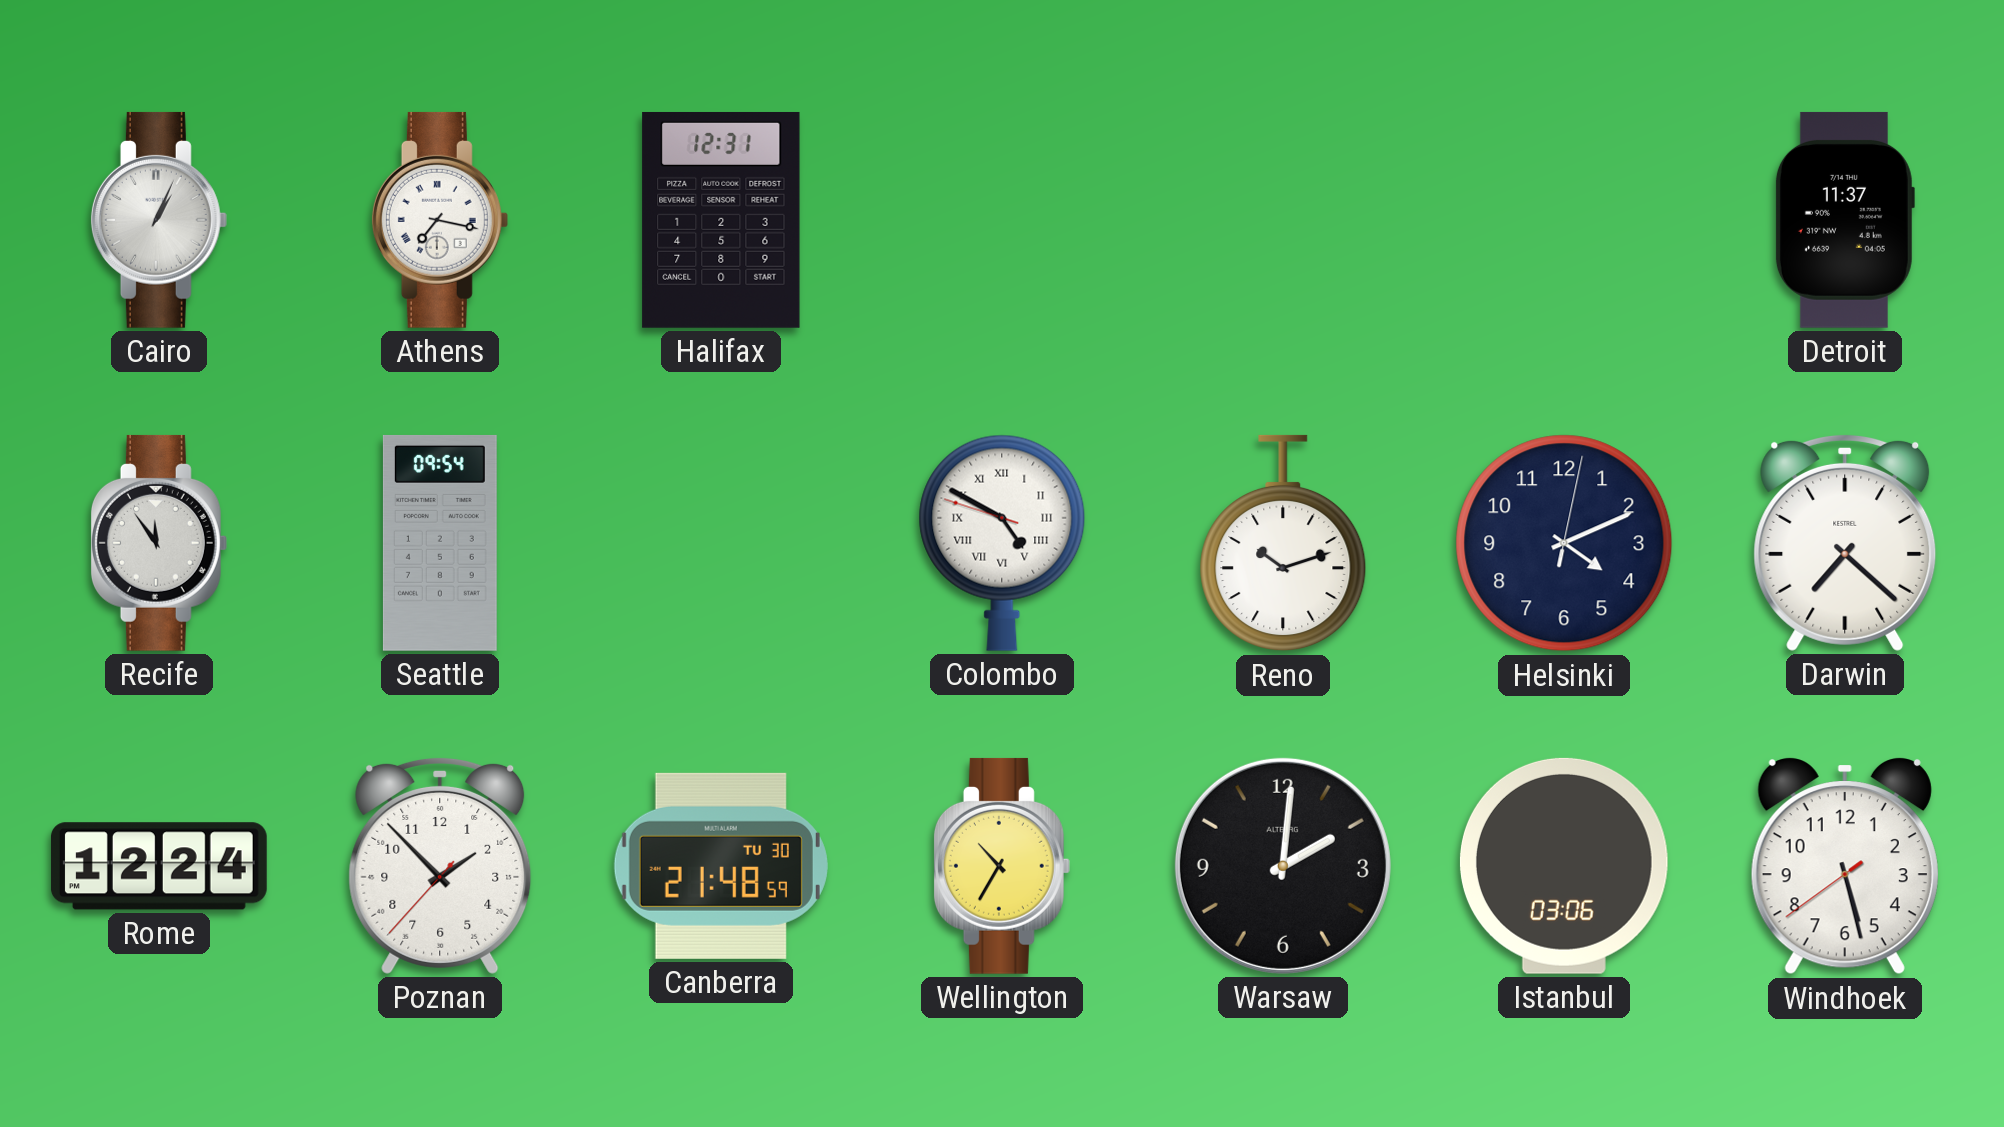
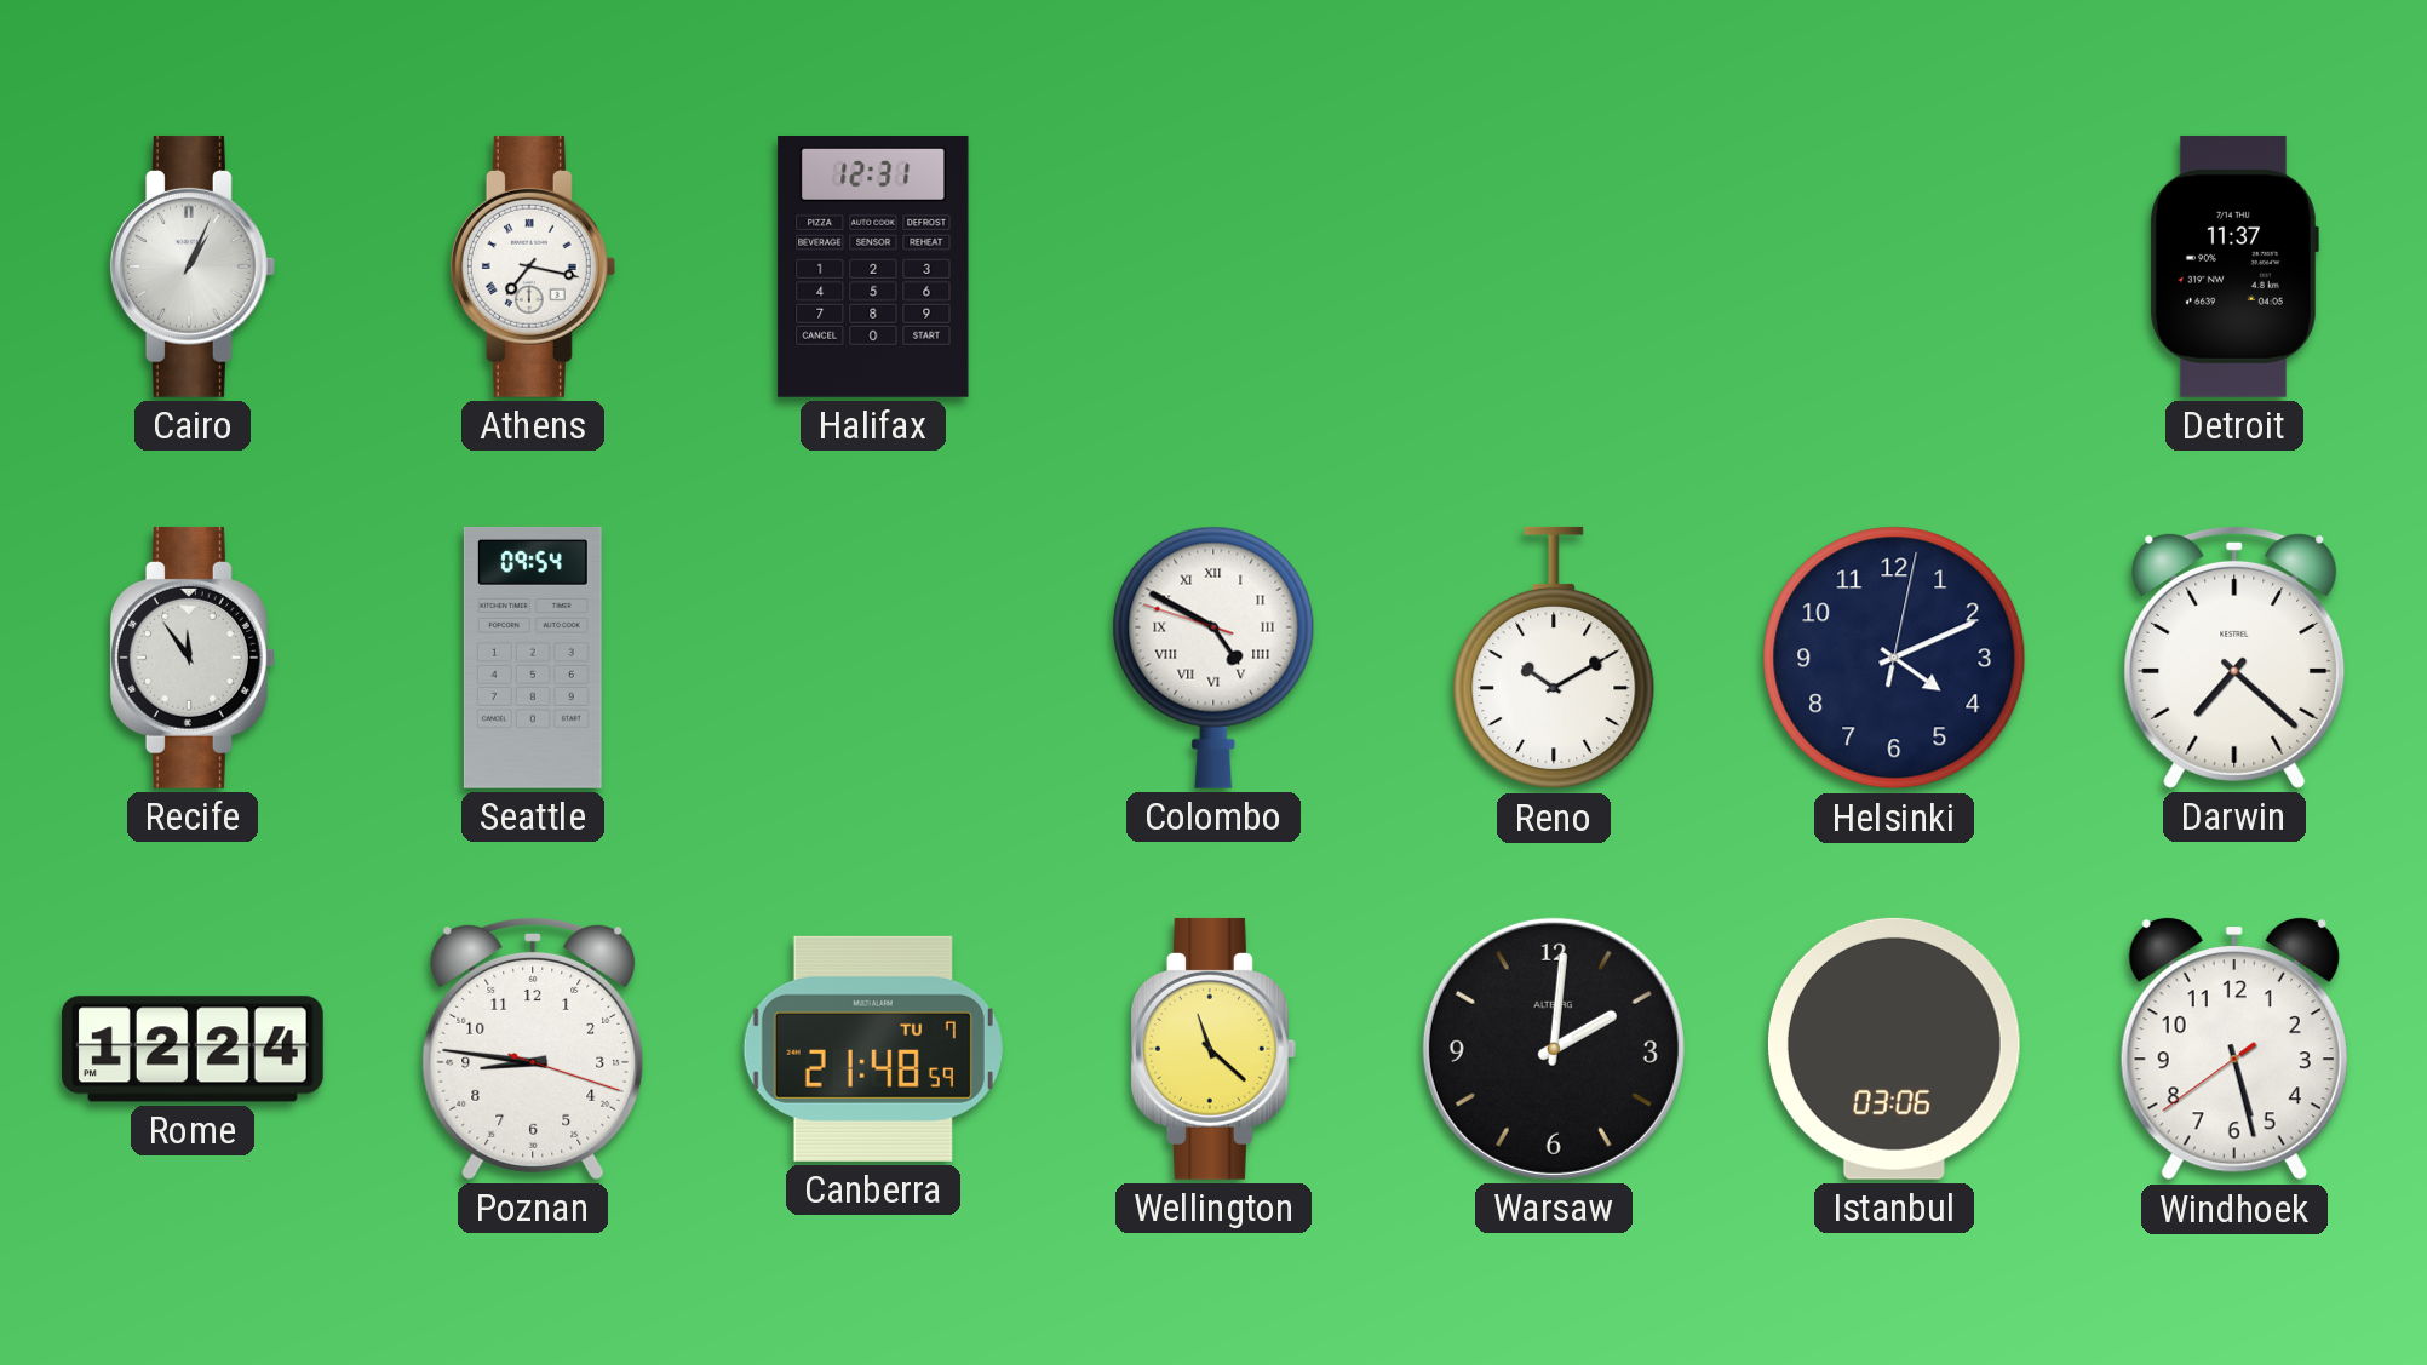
Reno: 10:12 -> 10:10 (1554, 658)
Poznan: 1:52 -> 8:46 (533, 1048)
Canberra date: TU 30 -> TU 7 (873, 1049)
Wellington: 10:35 -> 11:22 (1213, 1049)
